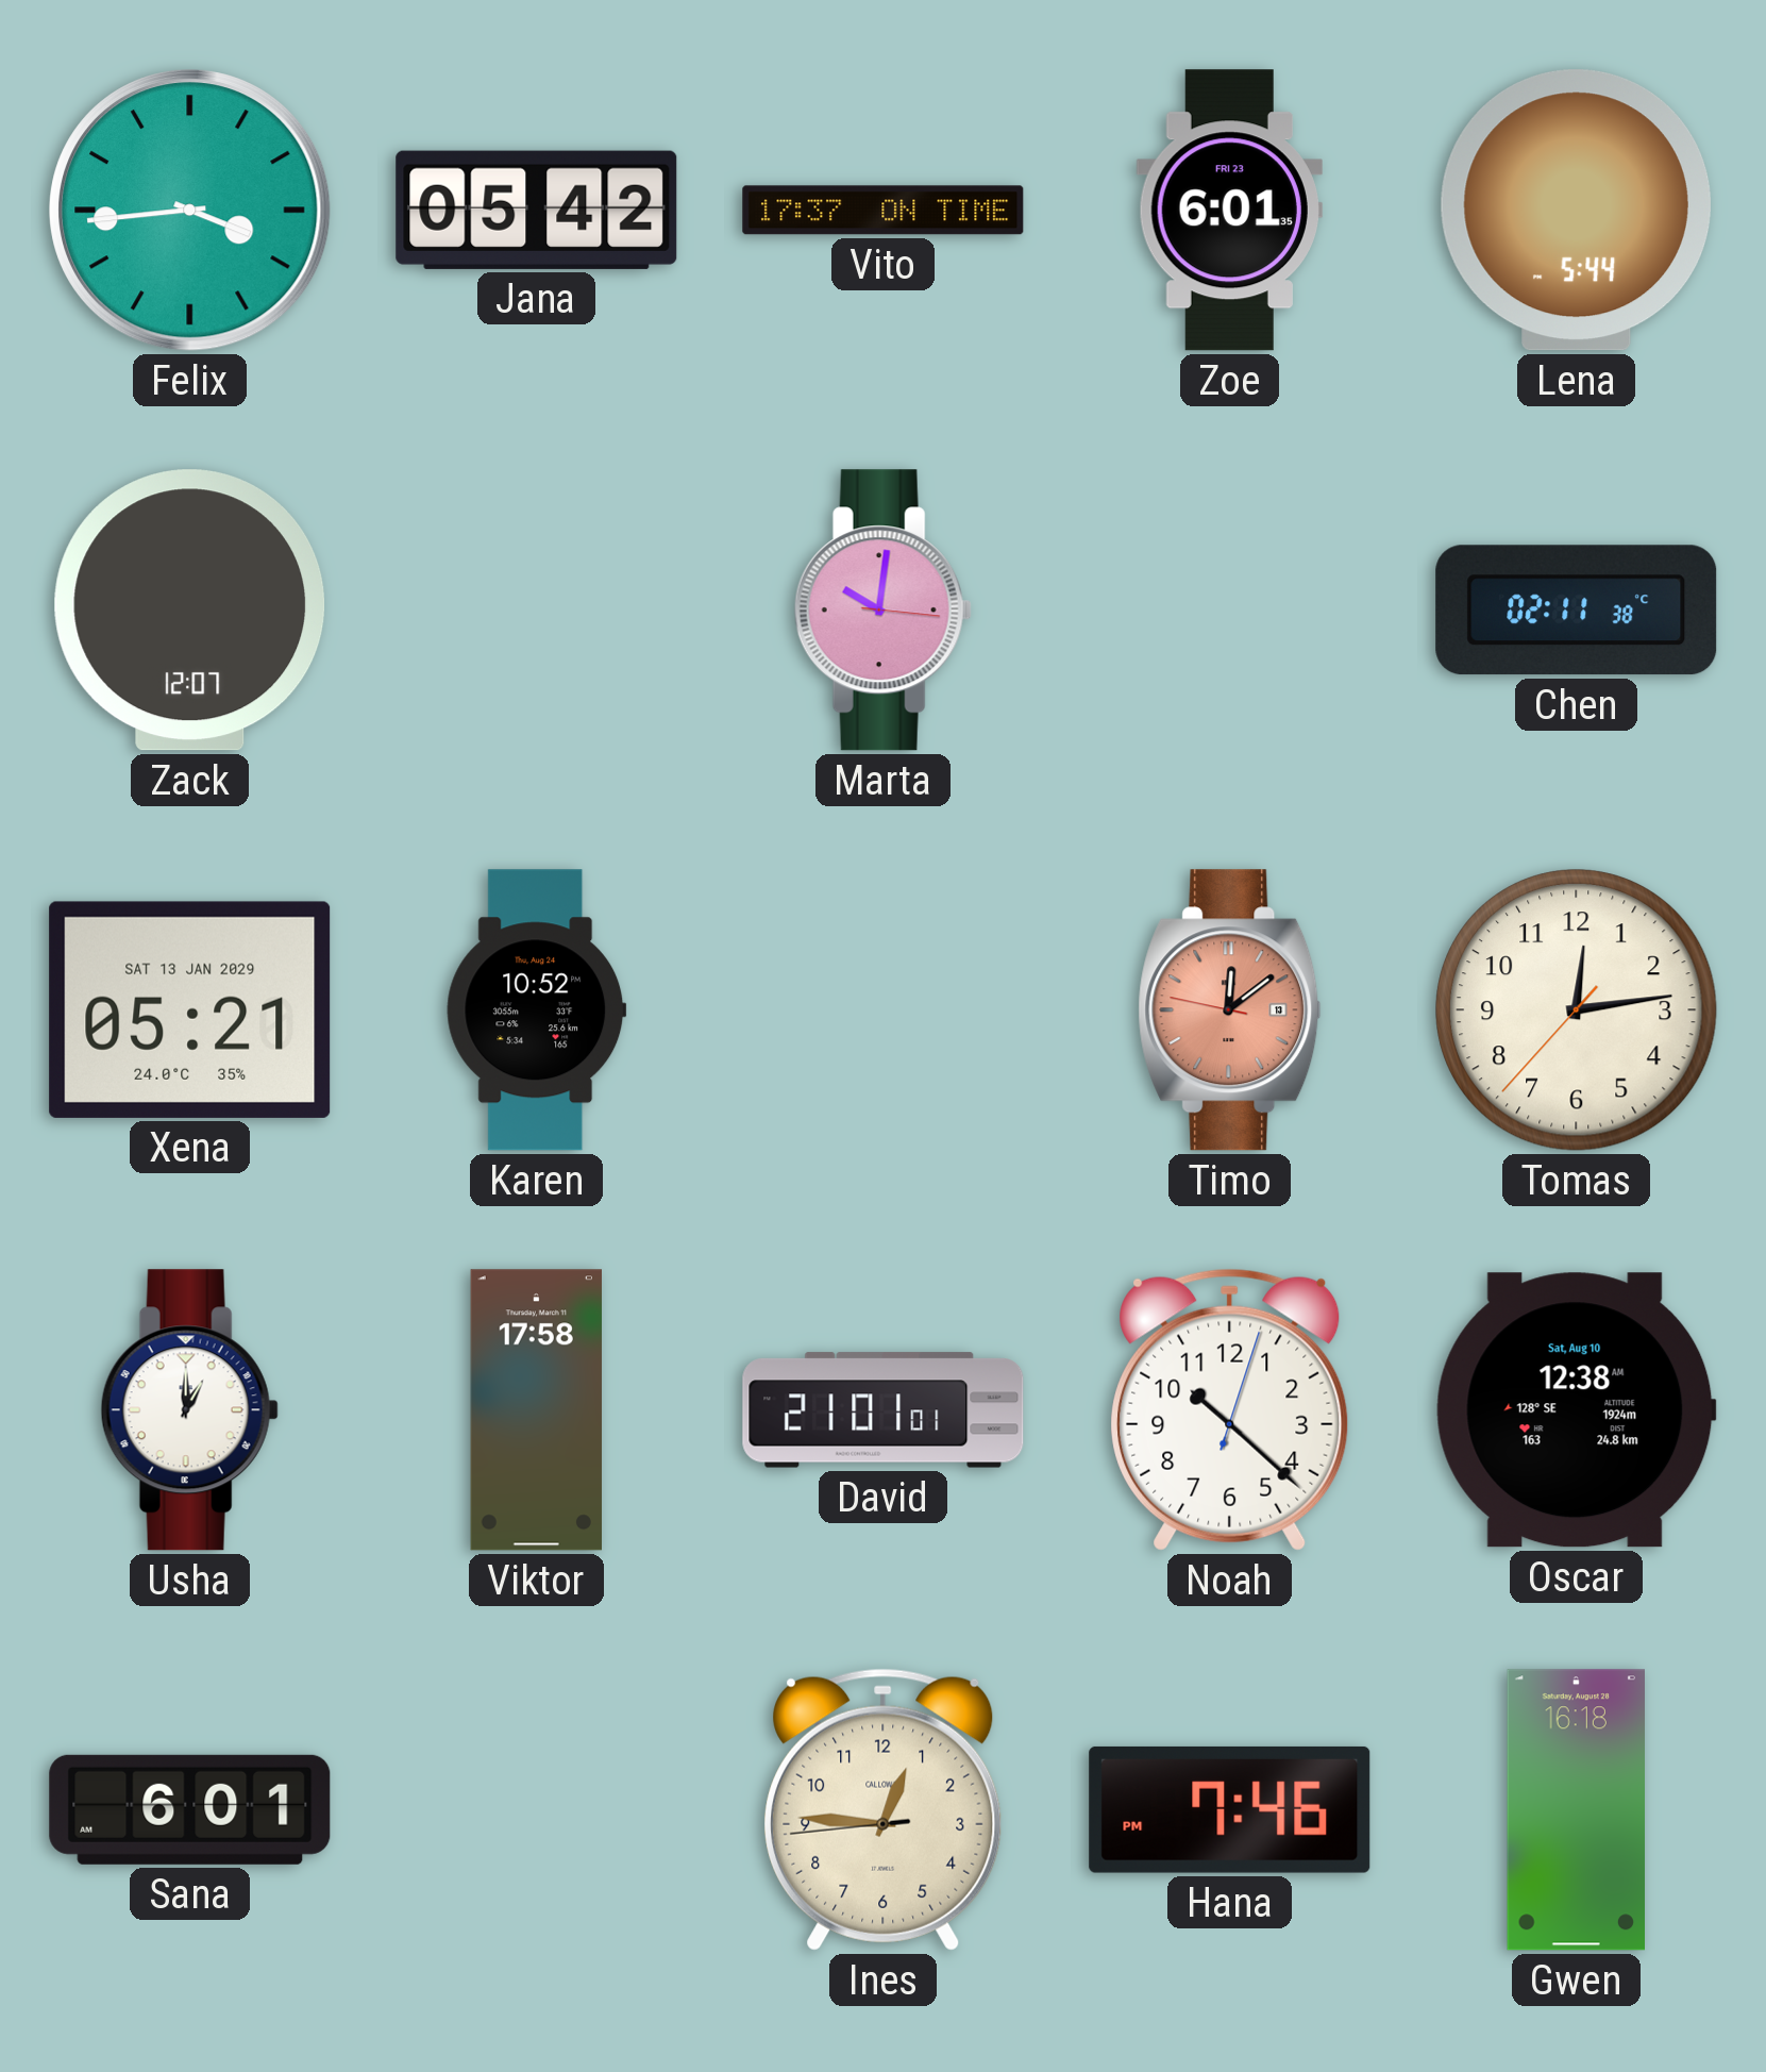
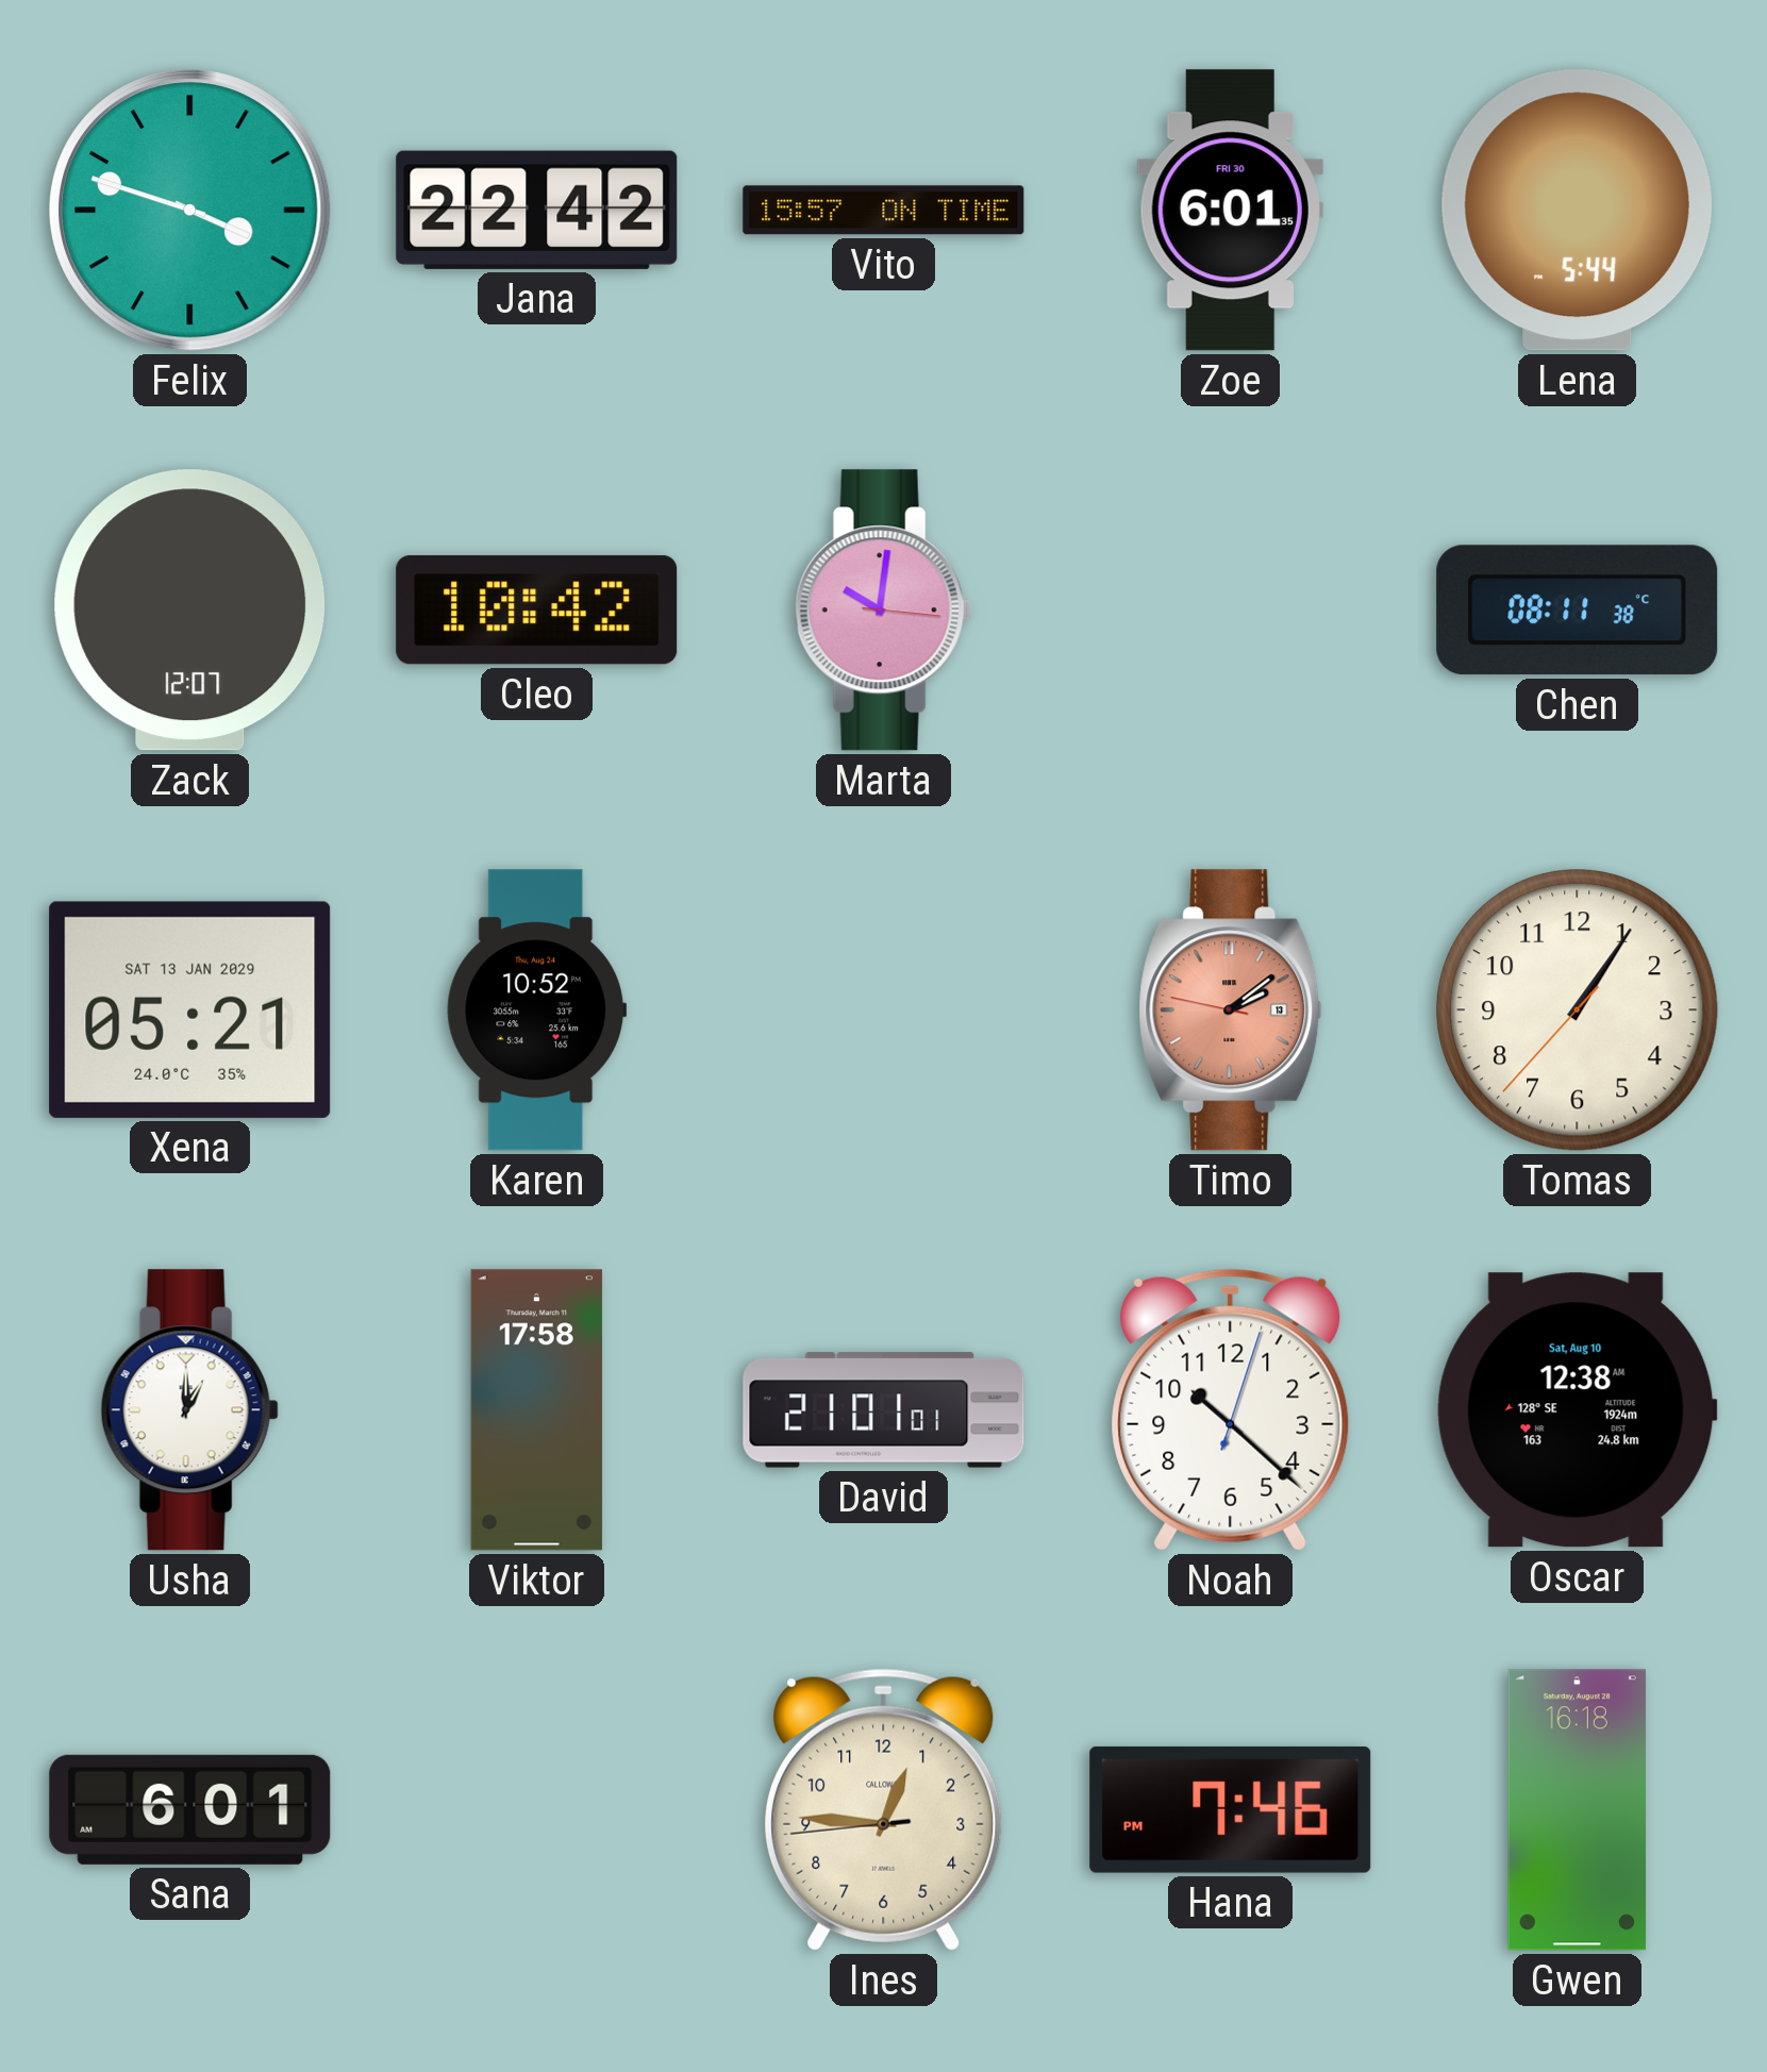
Felix: 3:44 -> 3:48 (190, 211)
Jana: 05:42 -> 22:42 (537, 210)
Vito: 17:37 -> 15:57 (884, 211)
Zoe date: FRI 23 -> FRI 30 (1230, 211)
Cleo: none -> 10:42 (537, 611)
Chen: 02:11 -> 08:11 (1578, 611)
Timo: 12:08 -> 2:08 (1231, 1010)
Tomas: 12:13 -> 1:05 (1578, 1010)
